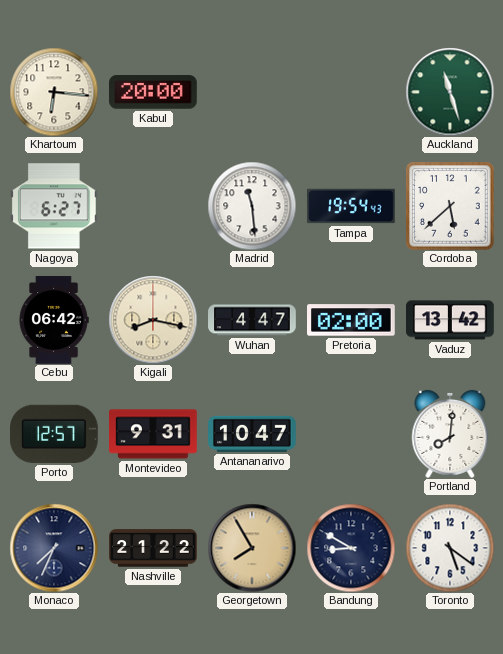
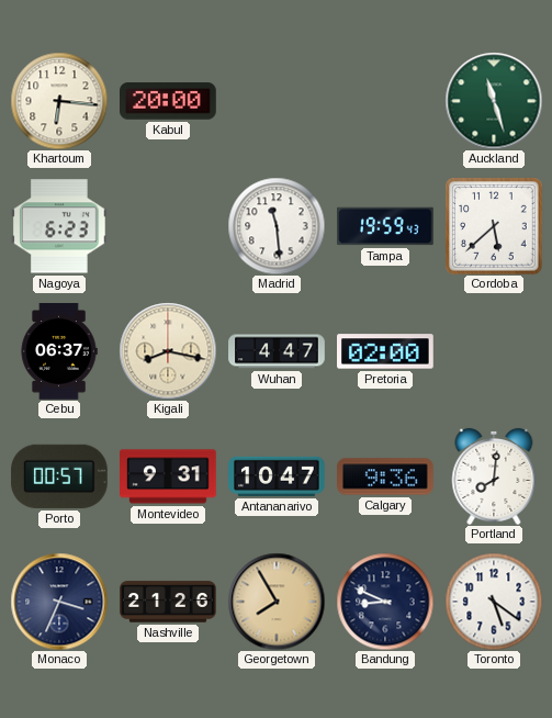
Nagoya: 6:27 -> 6:23 (60, 226)
Tampa: 19:54 -> 19:59 (385, 226)
Cebu: 06:42 -> 06:37 (59, 351)
Vaduz: 13:42 -> none (451, 320)
Porto: 12:57 -> 00:57 (60, 476)
Calgary: none -> 9:36 (386, 476)
Monaco: 7:34 -> 3:34 (59, 602)
Nashville: 21:22 -> 21:26 (168, 602)
Bandung: 8:50 -> 8:49 (385, 602)
